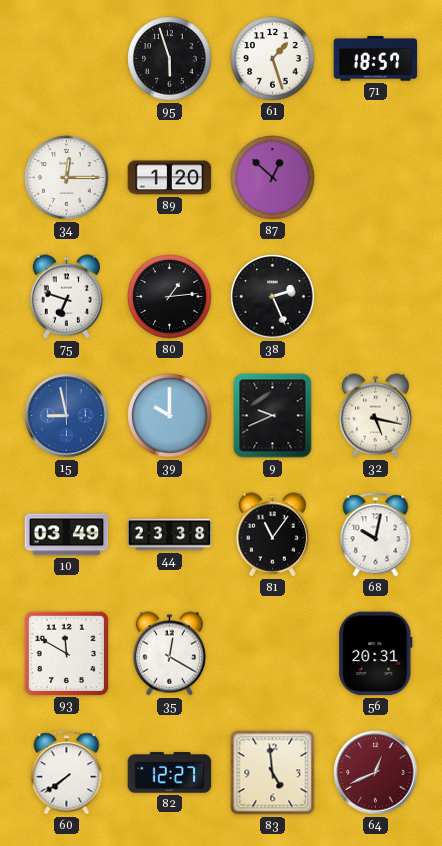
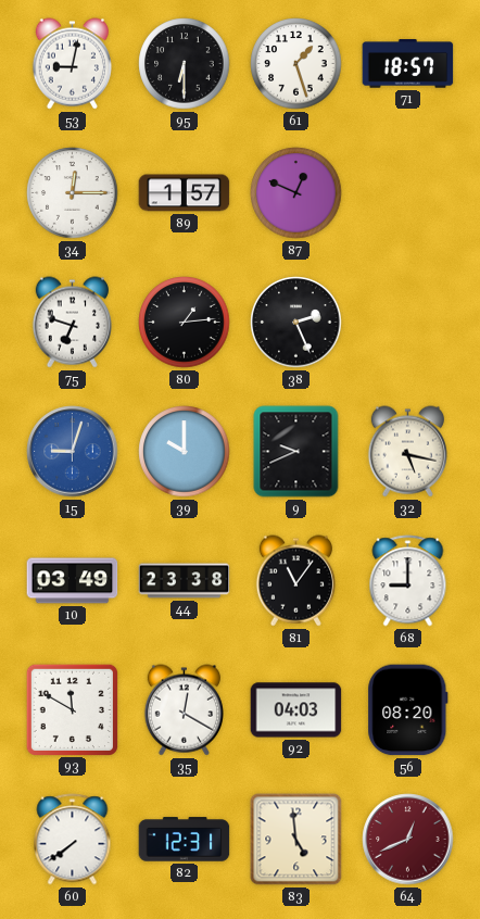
53: none -> 9:02 (72, 64)
95: 5:57 -> 6:30 (185, 64)
89: 1:20 -> 1:57 (185, 193)
87: 12:52 -> 12:49 (296, 193)
15: 8:58 -> 9:03 (73, 452)
68: 10:02 -> 9:00 (408, 581)
92: none -> 04:03 (296, 710)
56: 20:31 -> 08:20 (408, 710)
82: 12:27 -> 12:31 (185, 840)
